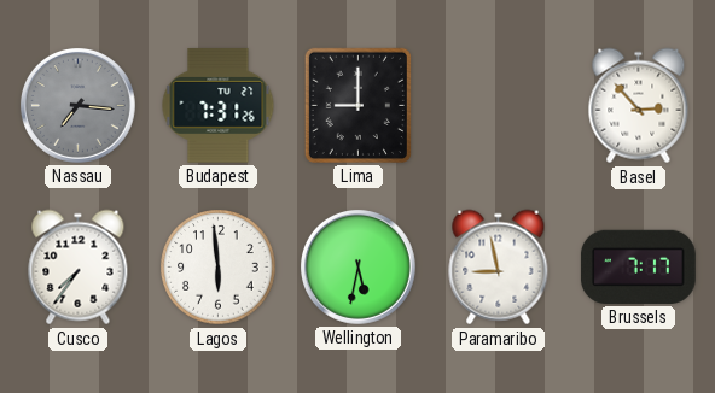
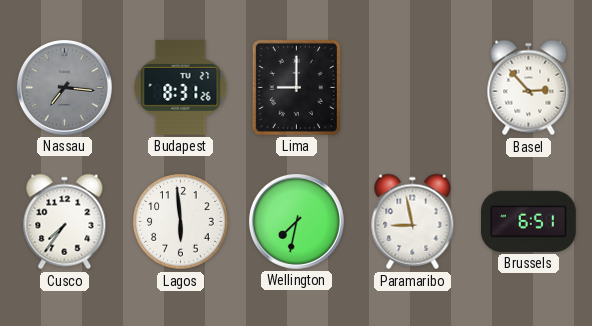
Budapest: 7:31 -> 8:31 (181, 87)
Wellington: 5:32 -> 7:32 (296, 221)
Brussels: 7:17 -> 6:51 (528, 221)
